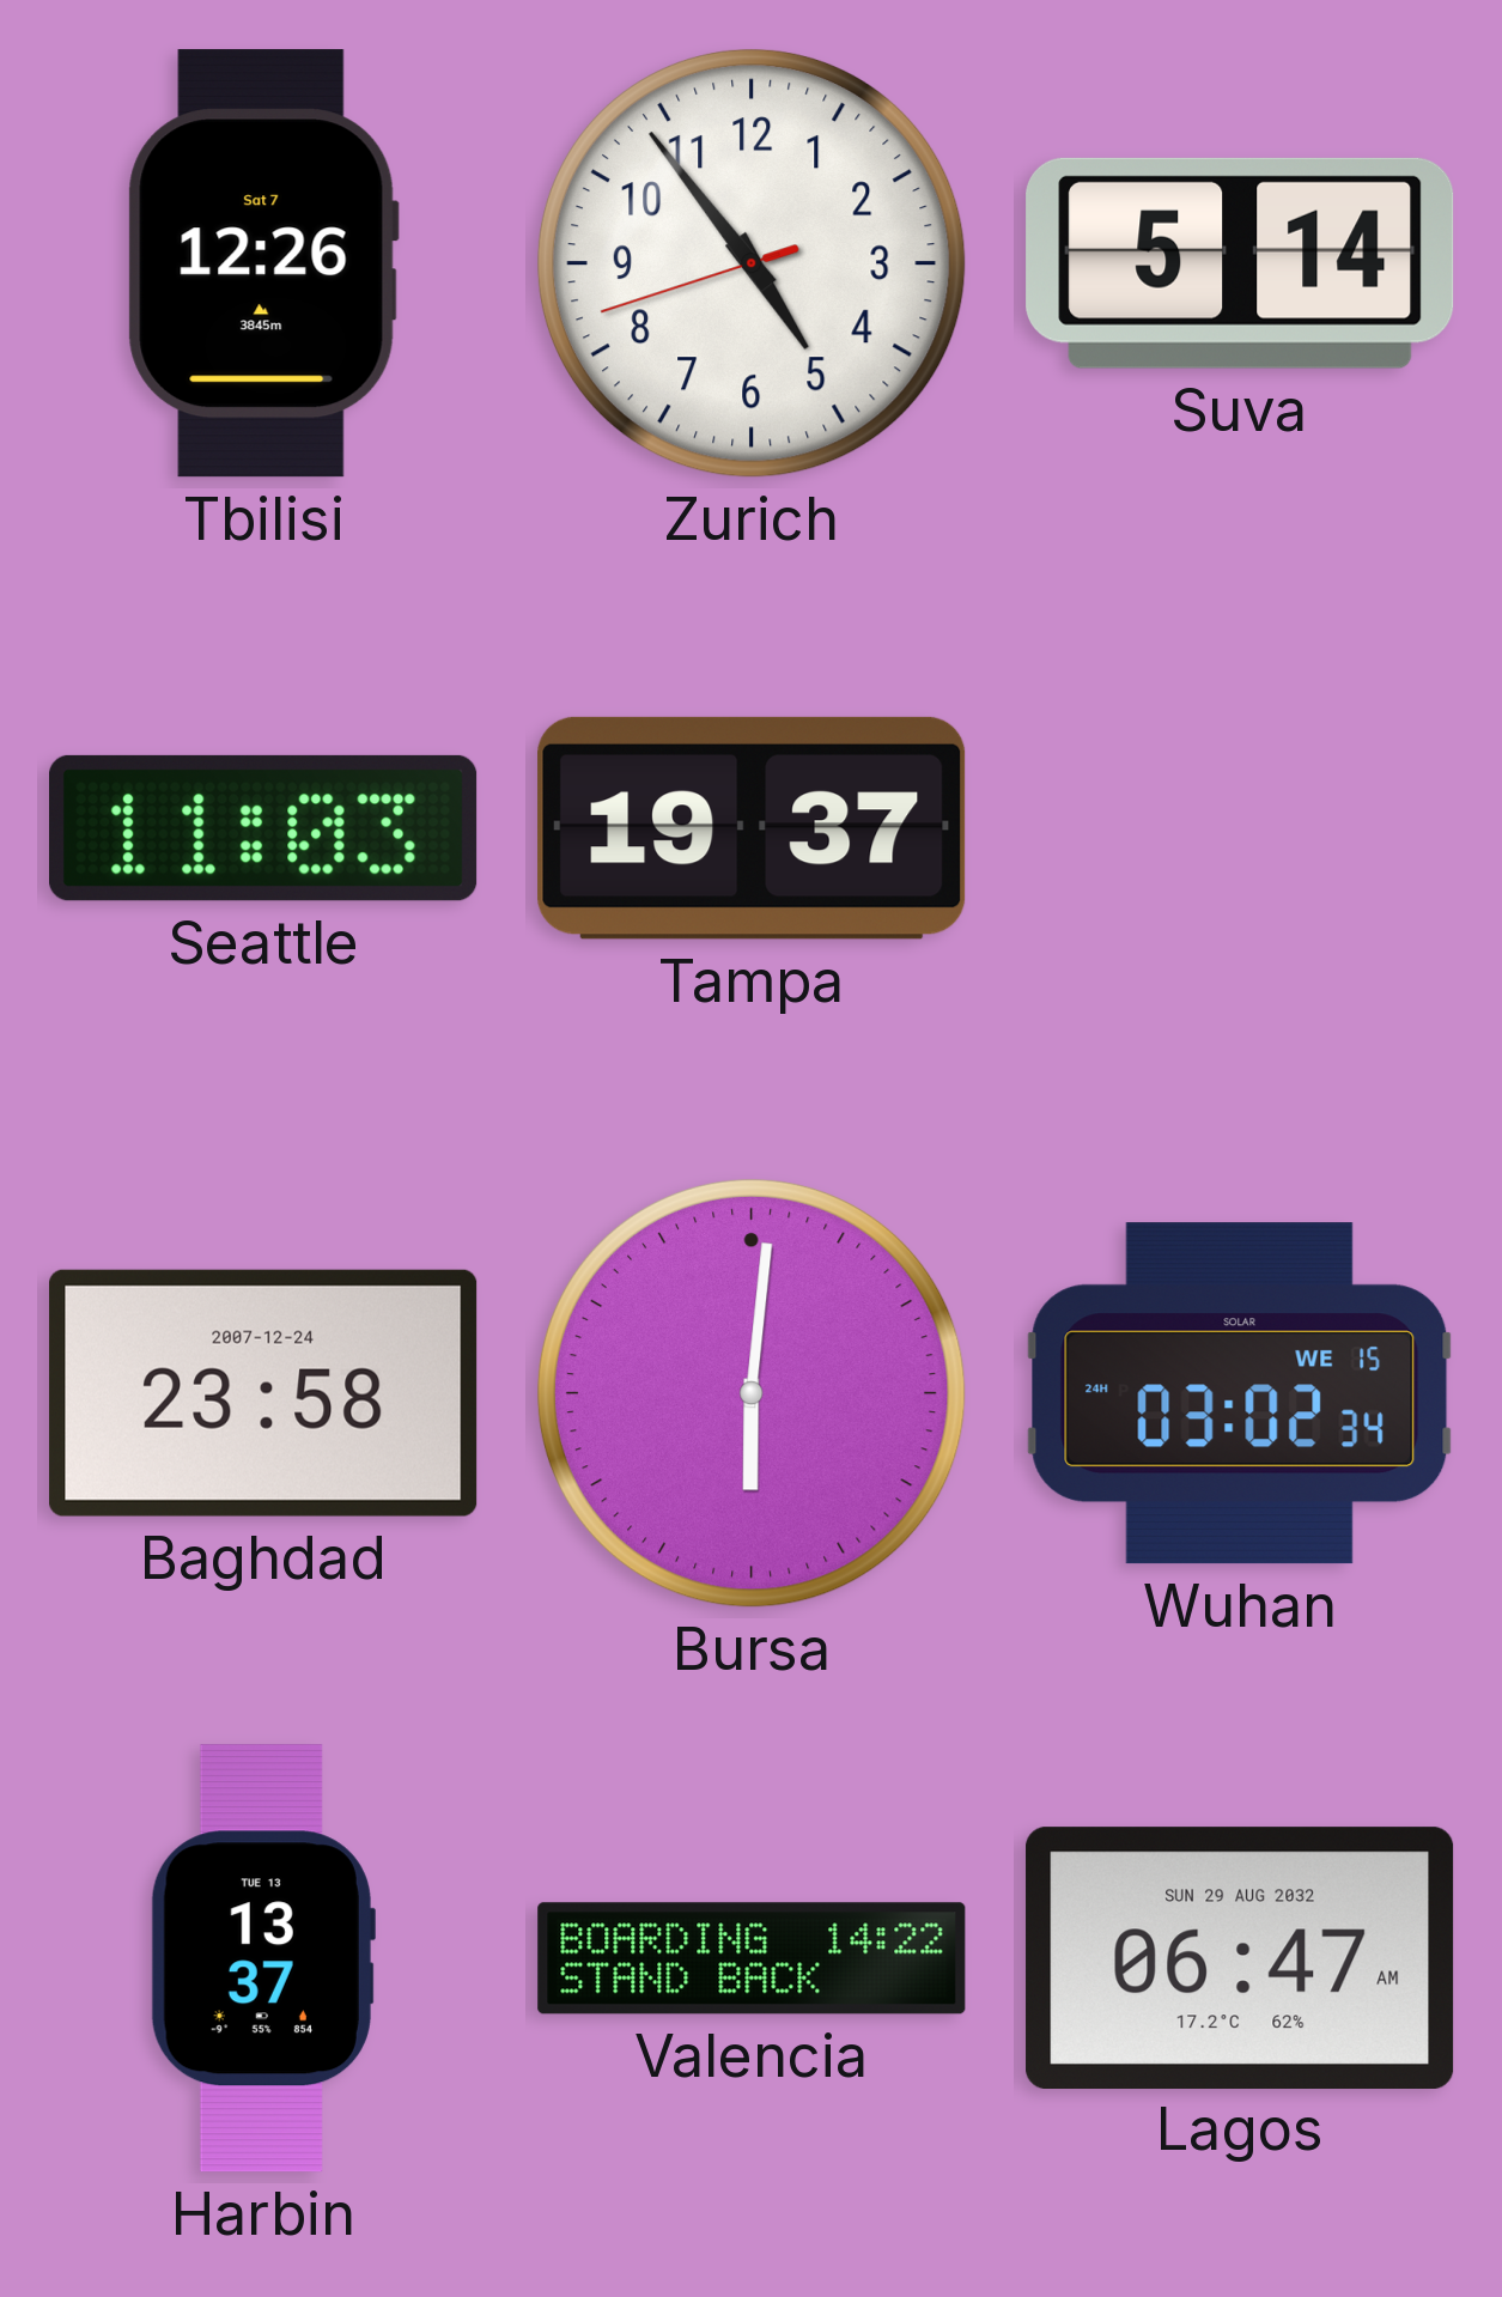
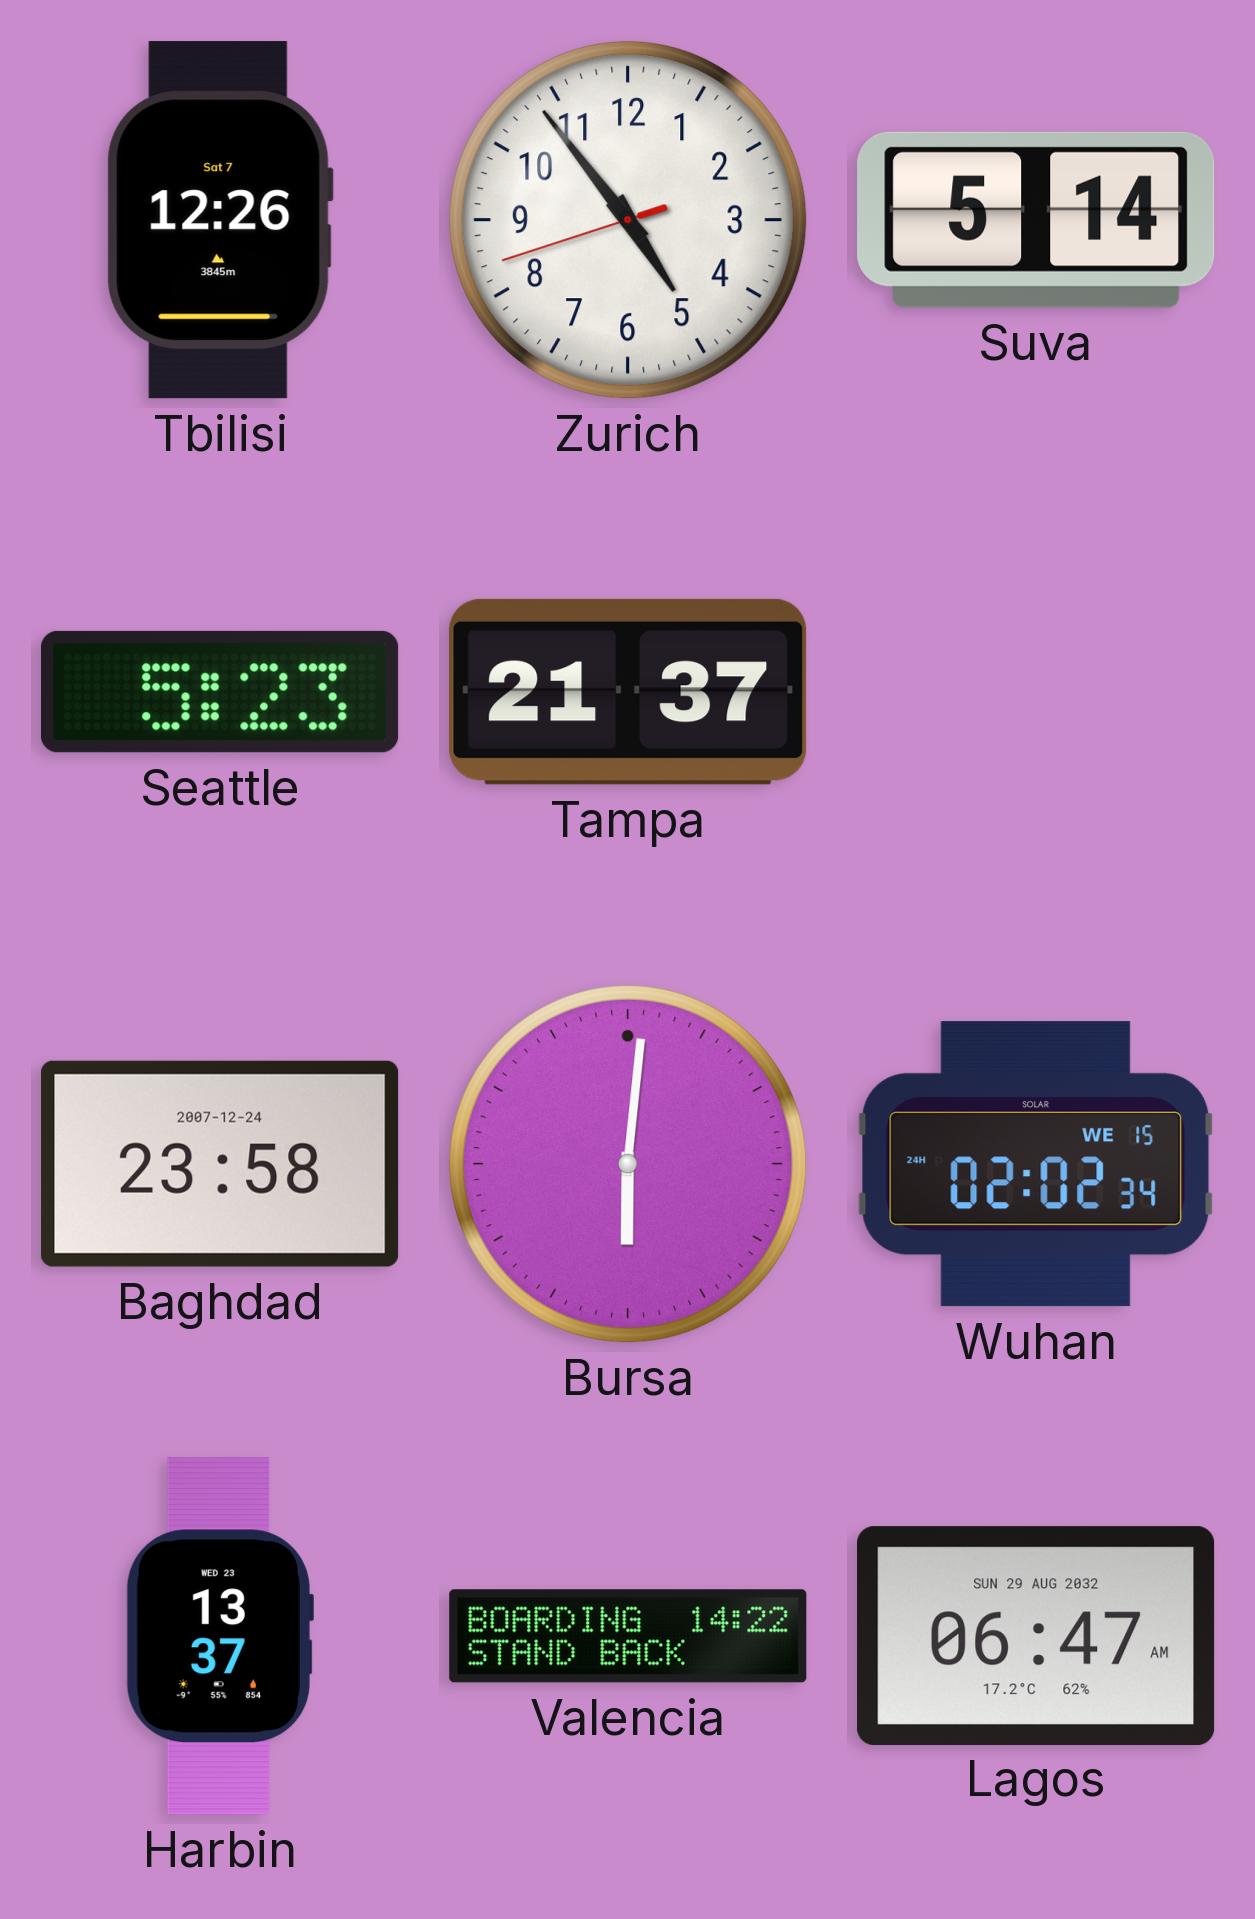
Seattle: 11:03 -> 5:23 (221, 692)
Tampa: 19:37 -> 21:37 (628, 692)
Wuhan: 03:02 -> 02:02 (1036, 1164)
Harbin date: TUE 13 -> WED 23 (219, 1636)
